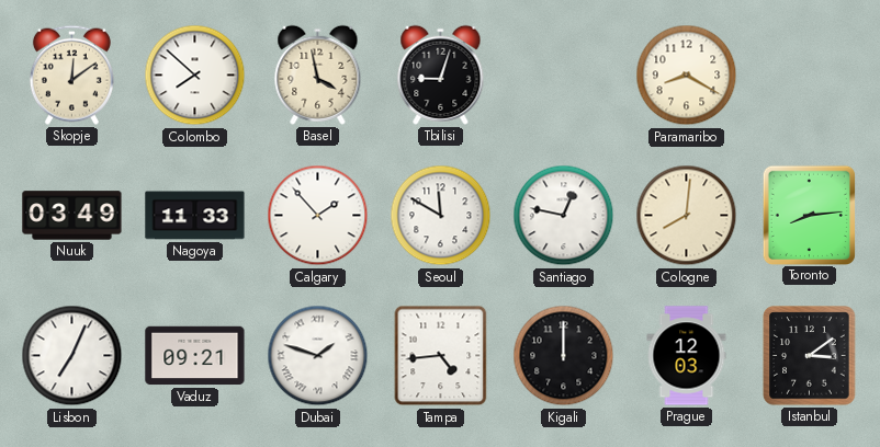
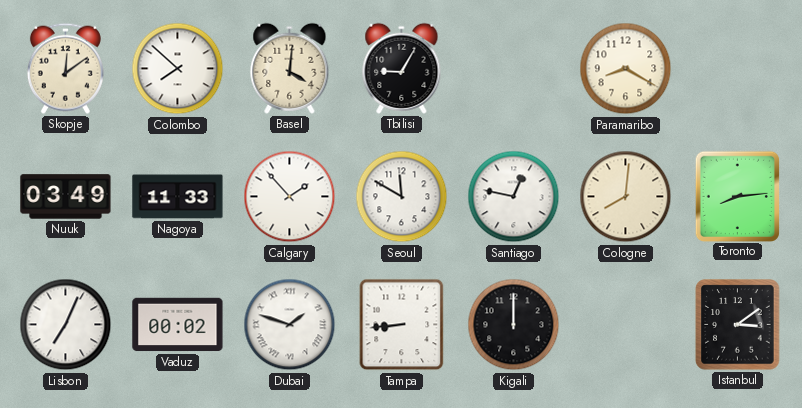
Basel: 3:58 -> 4:01 (290, 68)
Tbilisi: 9:03 -> 9:05 (402, 68)
Vaduz: 09:21 -> 00:02 (178, 325)
Tampa: 4:44 -> 8:44 (402, 325)
Prague: 12:03 -> none (687, 356)
